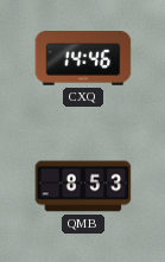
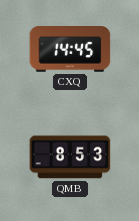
CXQ: 14:46 -> 14:45 (70, 49)
